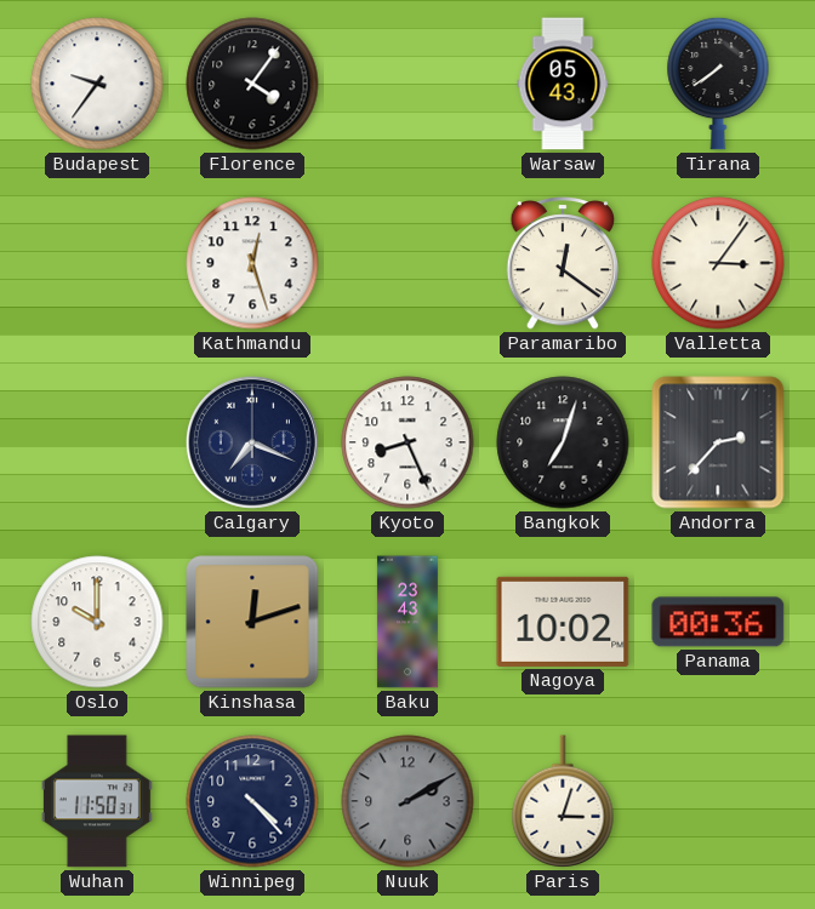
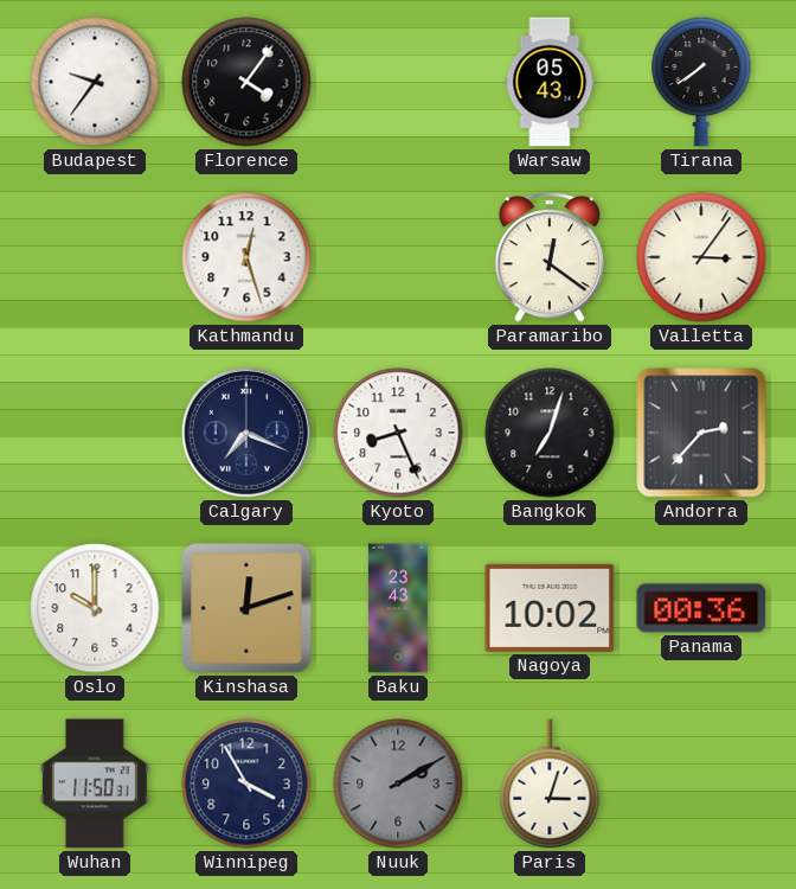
Winnipeg: 4:23 -> 3:55 (246, 784)
